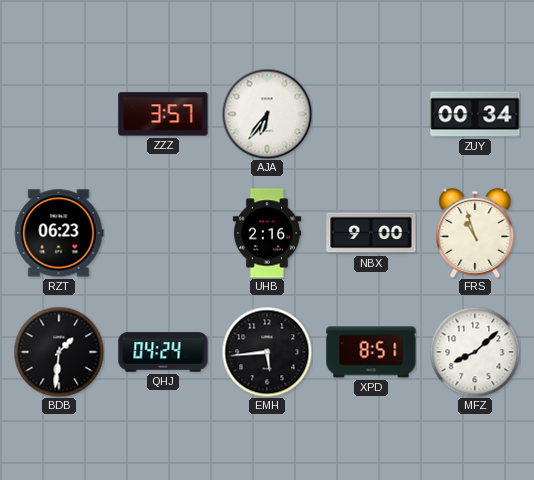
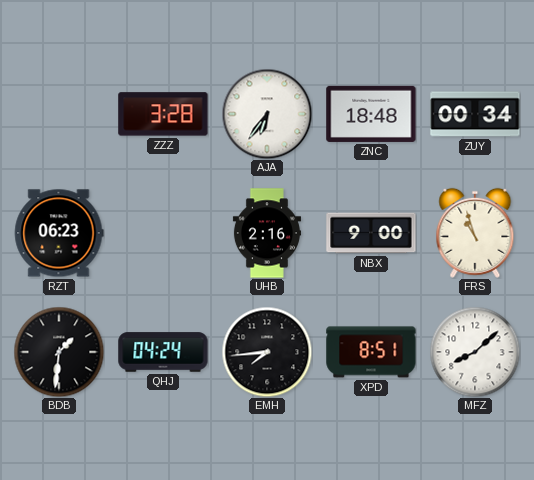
ZZZ: 3:57 -> 3:28 (163, 114)
ZNC: none -> 18:48 (371, 114)
EMH: 5:44 -> 7:44 (267, 352)
